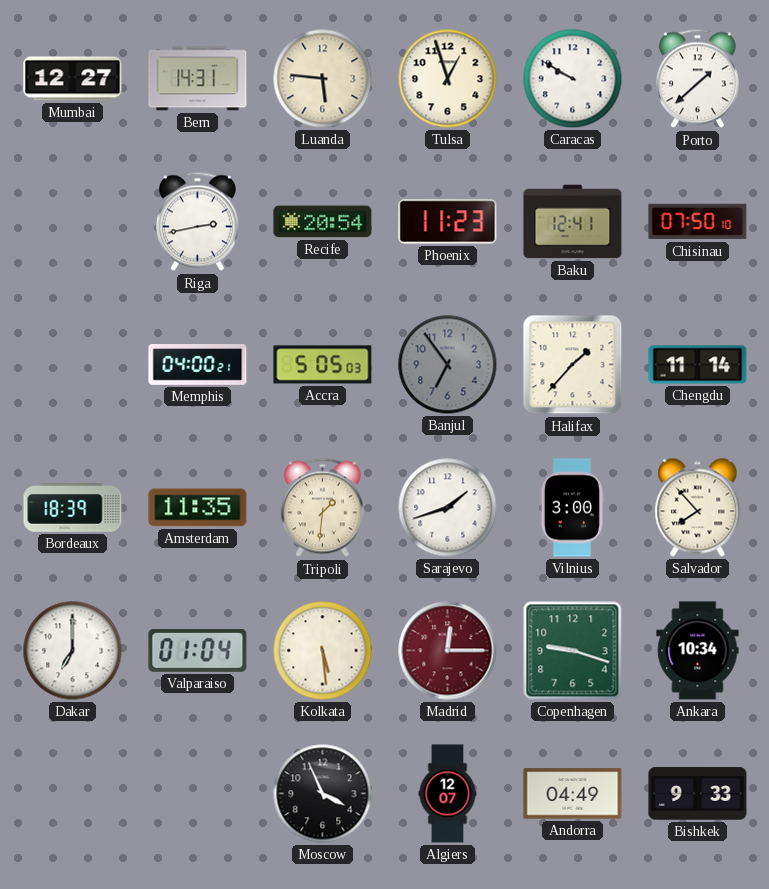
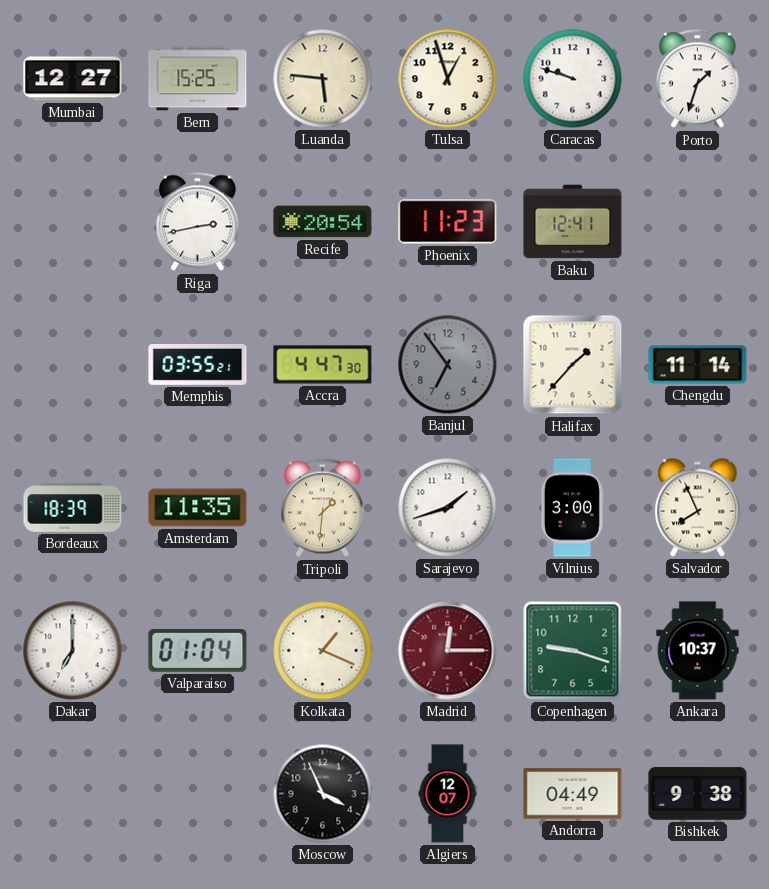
Bern: 14:31 -> 15:25 (198, 79)
Caracas: 9:50 -> 9:48 (573, 79)
Porto: 1:38 -> 1:33 (697, 79)
Chisinau: 07:50 -> none (698, 222)
Memphis: 04:00 -> 03:55 (198, 365)
Accra: 5:05 -> 4:47 (323, 365)
Salvador: 7:53 -> 7:56 (698, 508)
Kolkata: 5:29 -> 1:19 (323, 651)
Ankara: 10:34 -> 10:37 (698, 651)
Bishkek: 9:33 -> 9:38 (698, 794)
